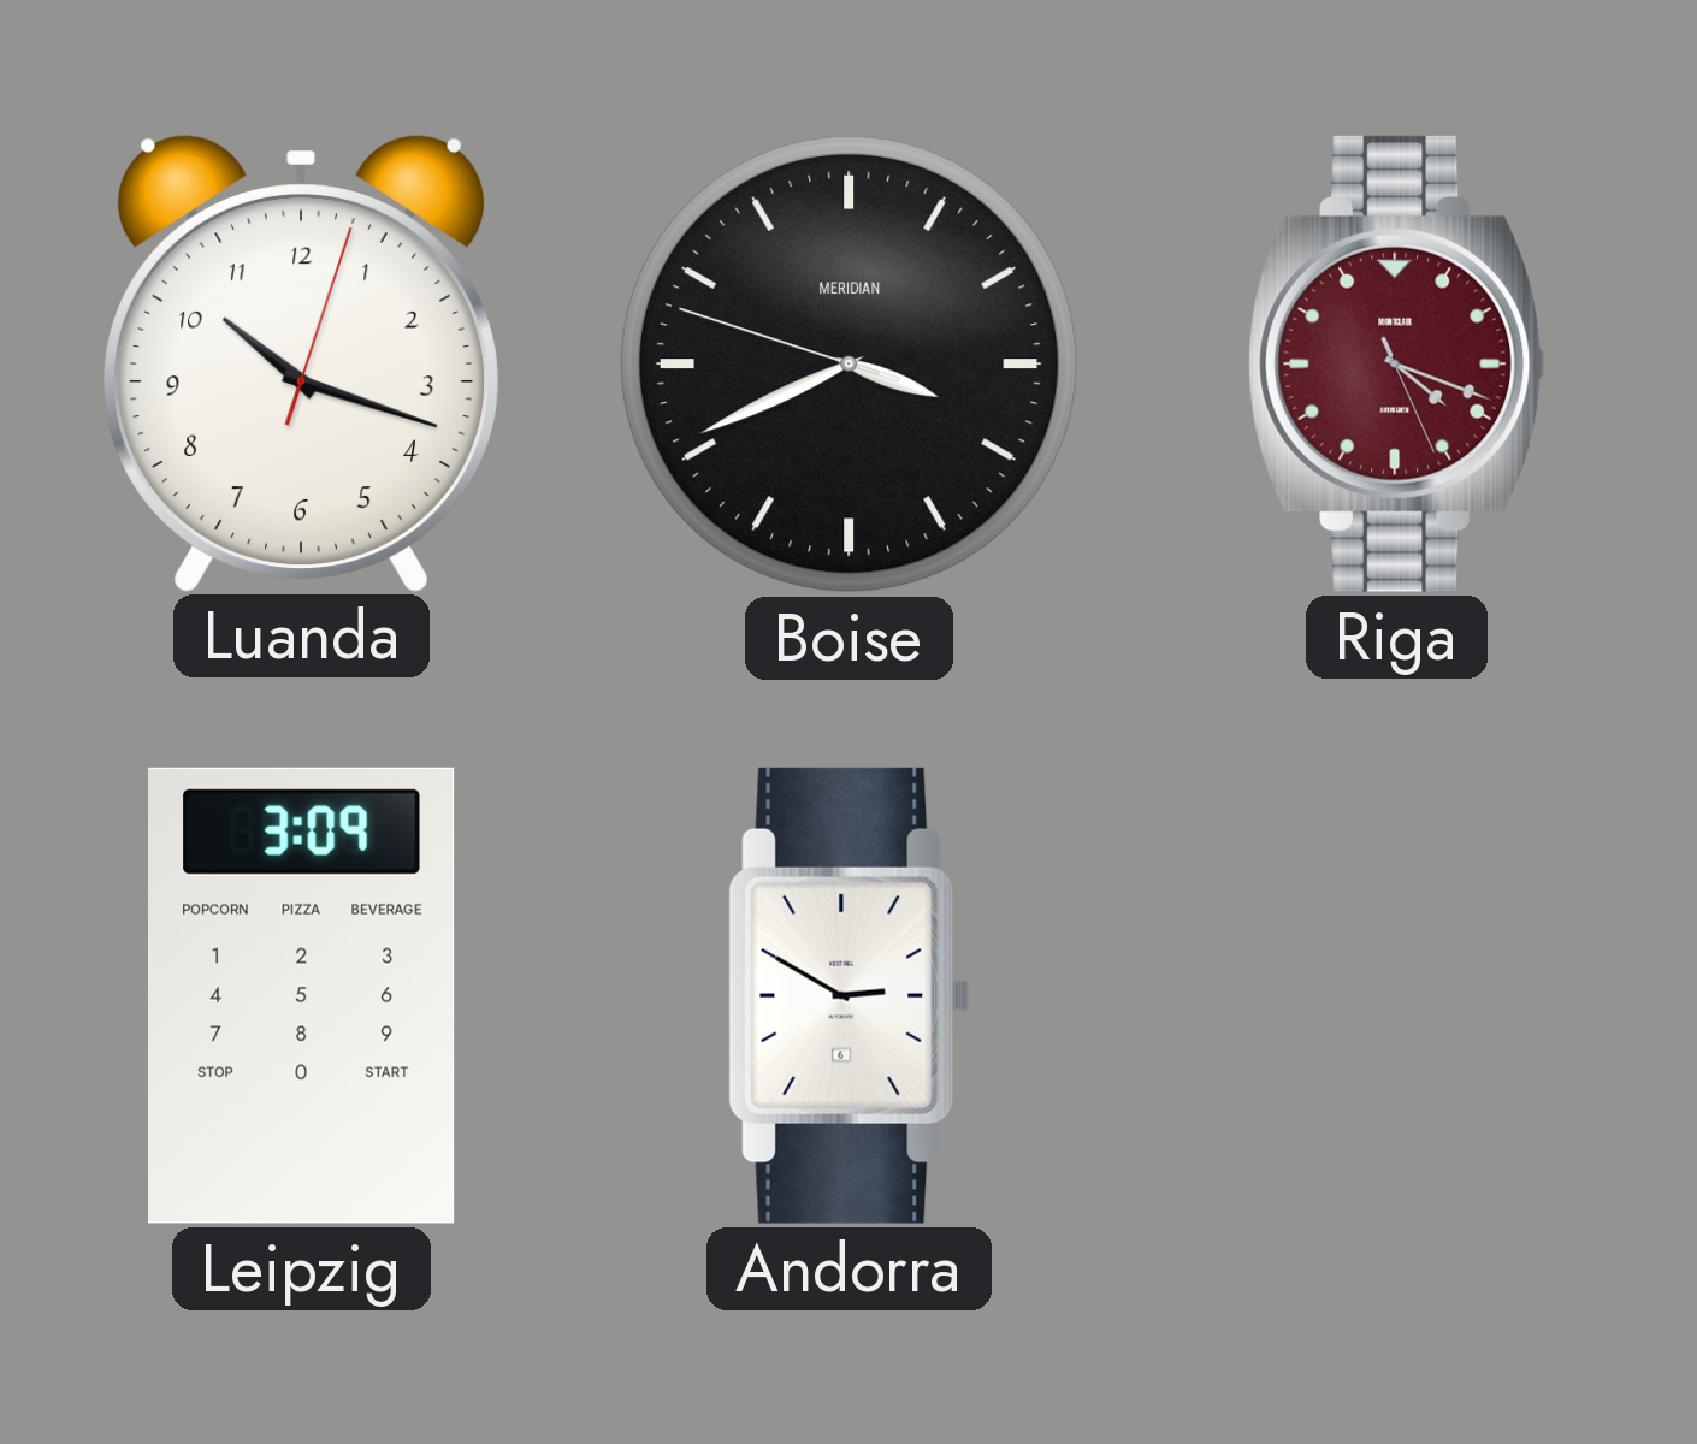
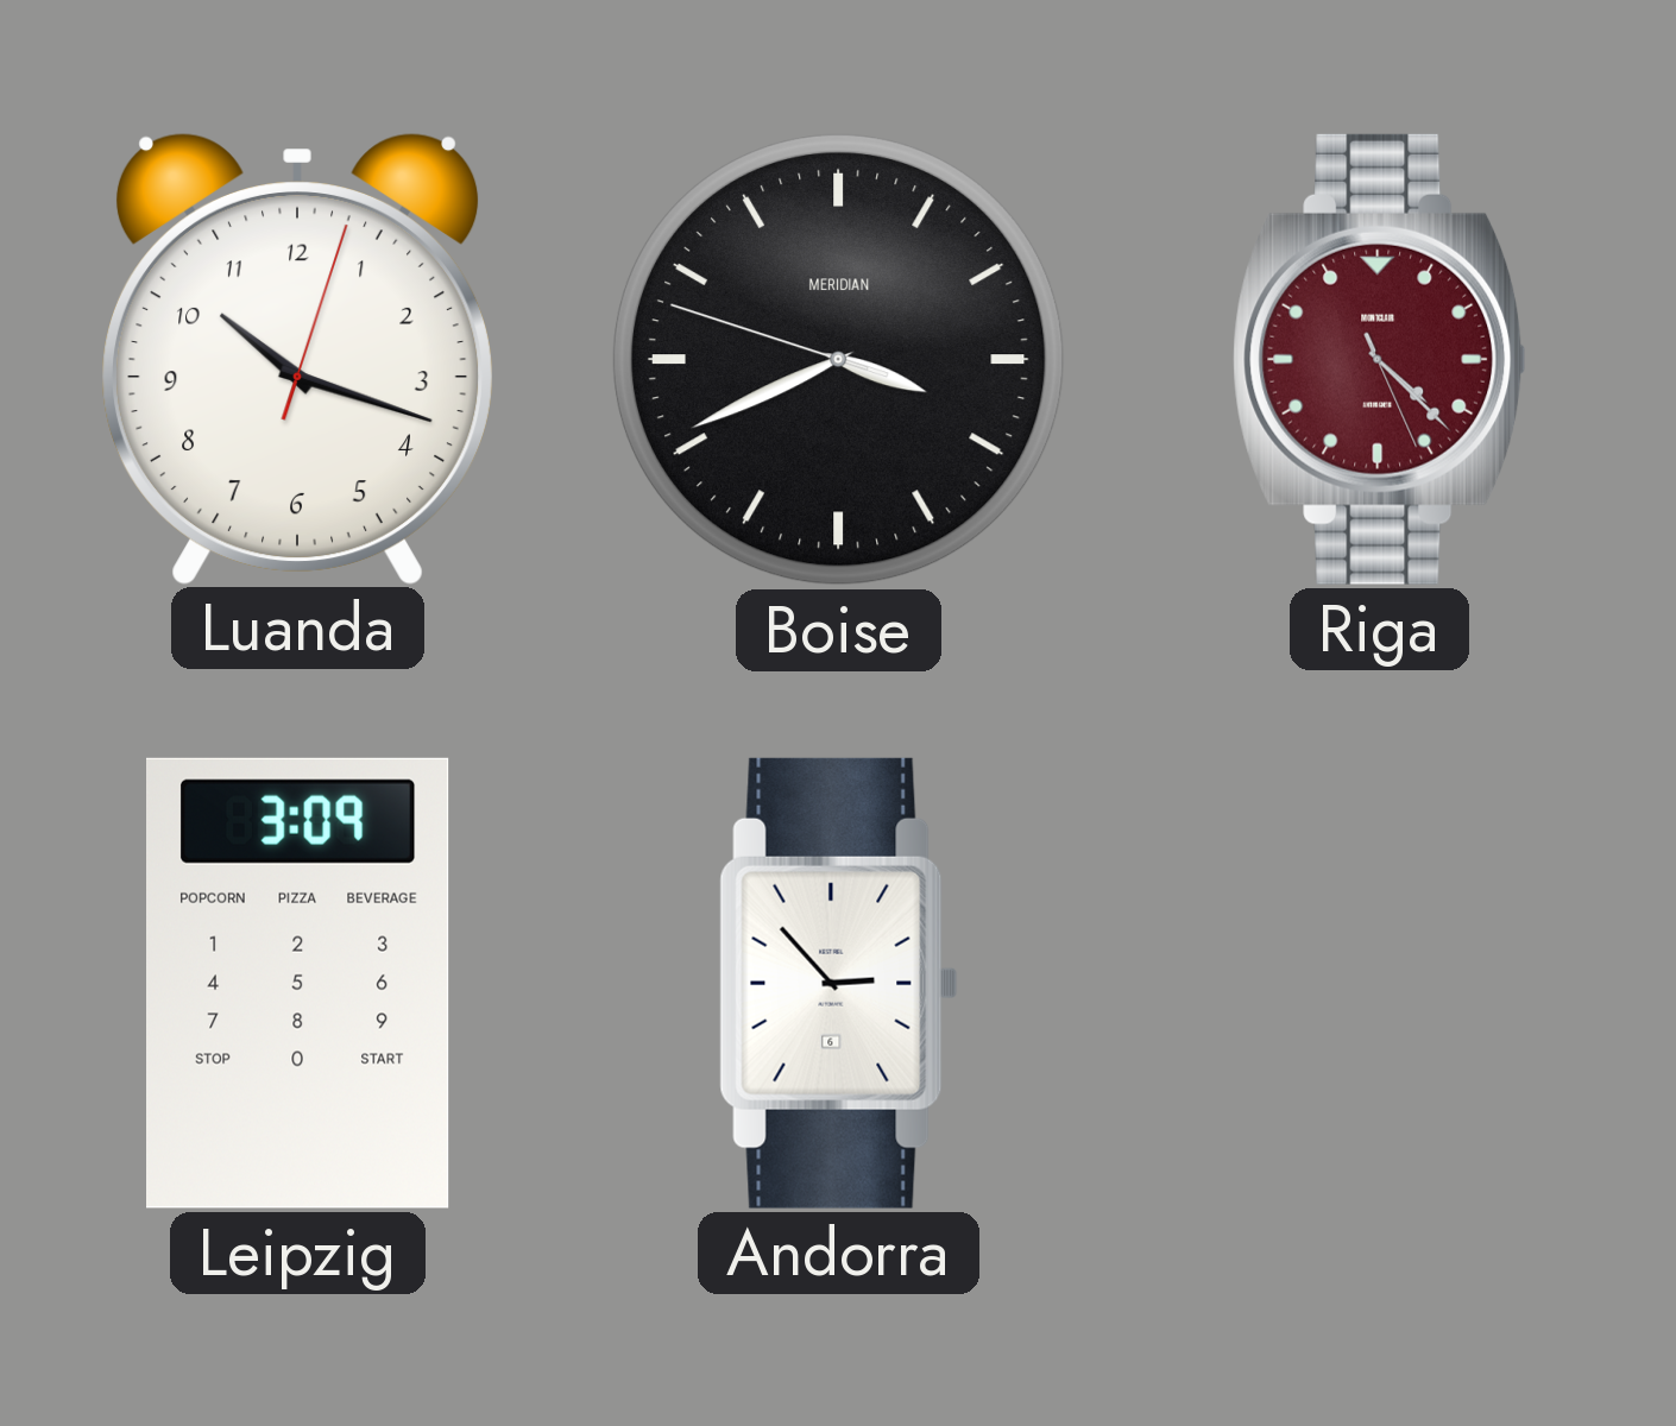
Riga: 4:18 -> 4:22 (1380, 359)
Andorra: 2:50 -> 2:53 (839, 983)
